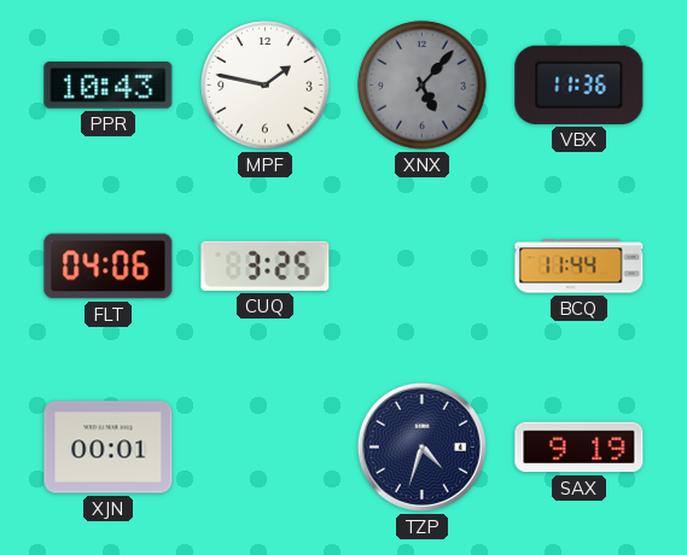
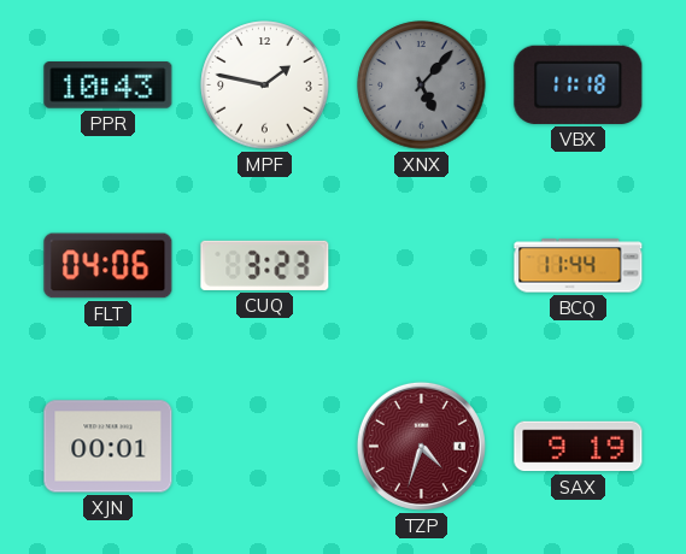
VBX: 11:36 -> 11:18 (579, 84)
CUQ: 3:25 -> 3:23 (265, 265)
TZP dial: navy -> burgundy (421, 446)
